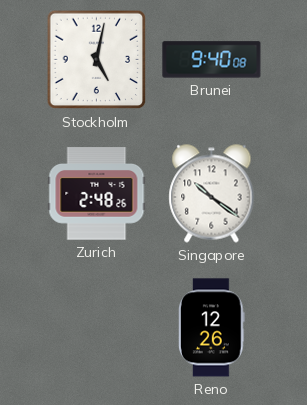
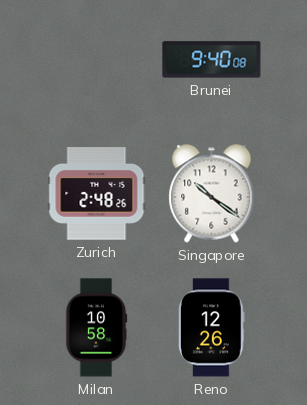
Stockholm: 5:02 -> none (97, 60)
Milan: none -> 10:58 (96, 328)
